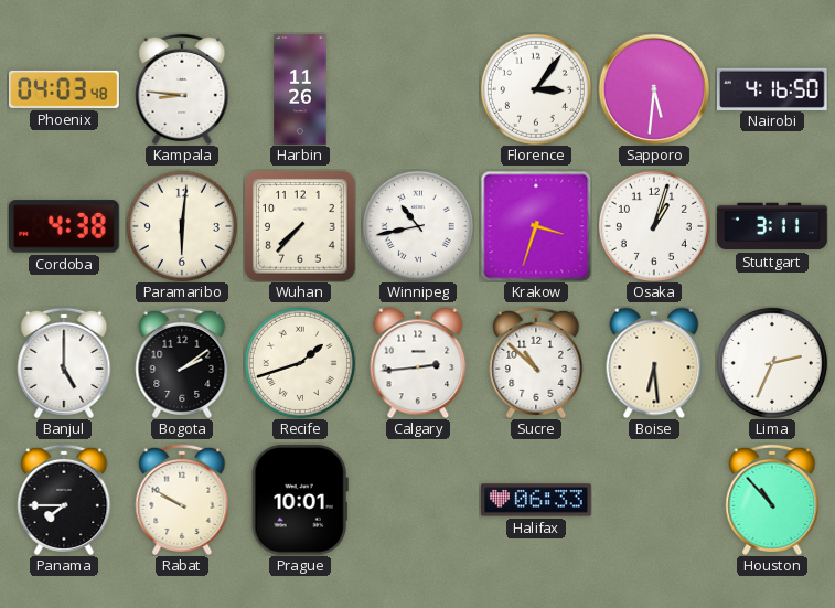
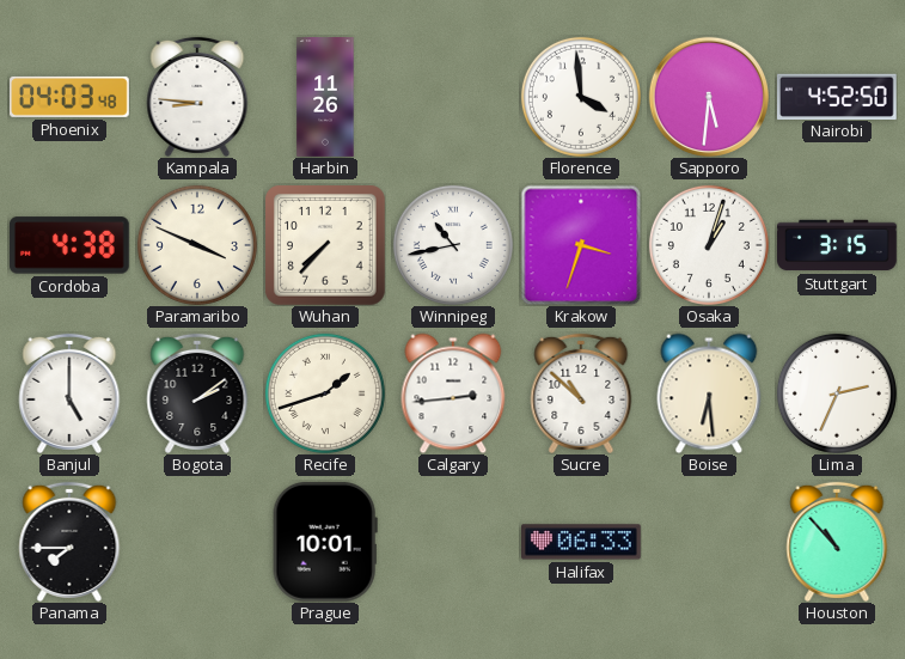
Florence: 3:06 -> 3:59 (581, 97)
Nairobi: 4:16 -> 4:52 (837, 96)
Paramaribo: 6:01 -> 3:49 (197, 245)
Stuttgart: 3:11 -> 3:15 (837, 245)
Rabat: 9:50 -> none (182, 500)
